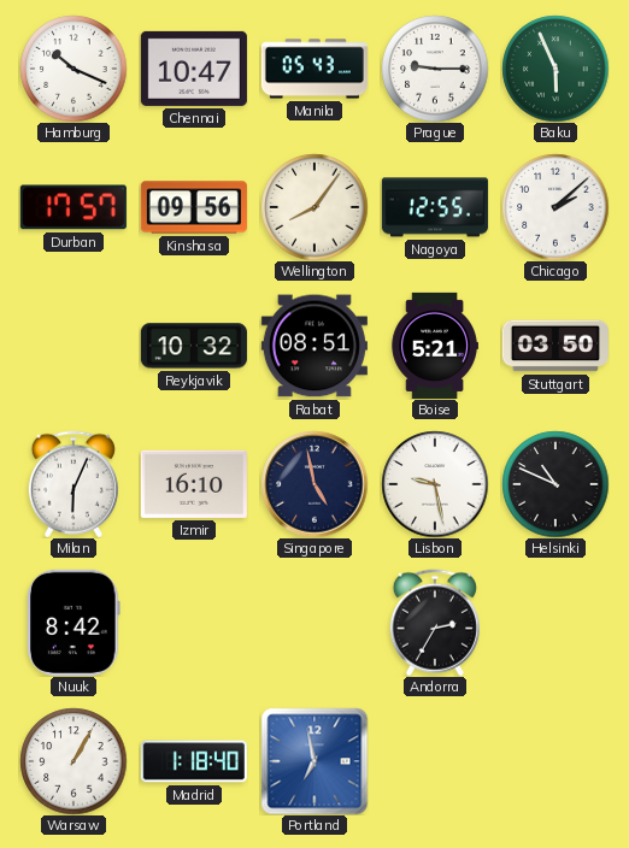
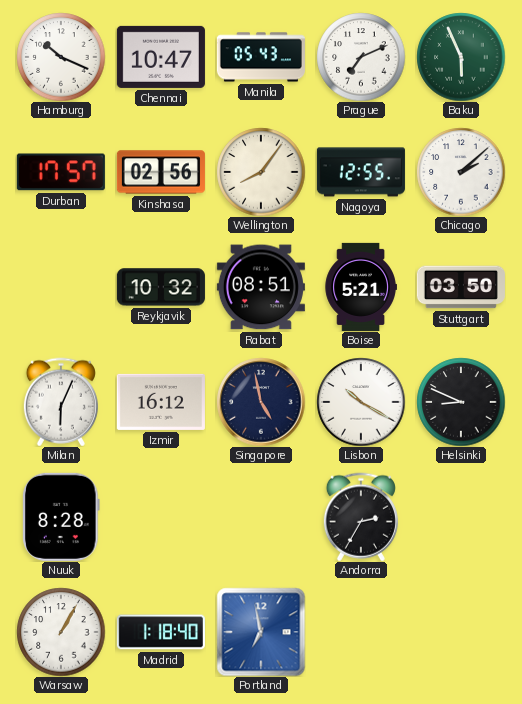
Prague: 9:15 -> 7:11 (361, 57)
Kinshasa: 09:56 -> 02:56 (161, 172)
Izmir: 16:10 -> 16:12 (161, 402)
Lisbon: 9:28 -> 10:20 (361, 402)
Helsinki: 10:49 -> 8:49 (461, 402)
Nuuk: 8:42 -> 8:28 (62, 517)
